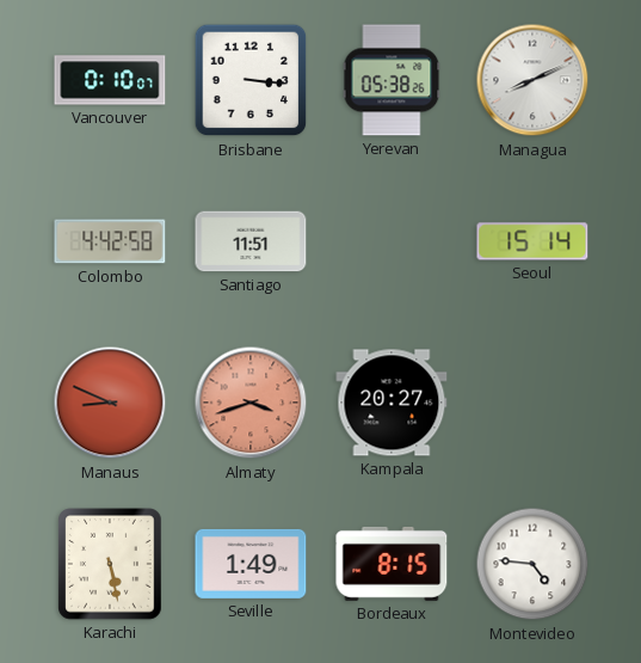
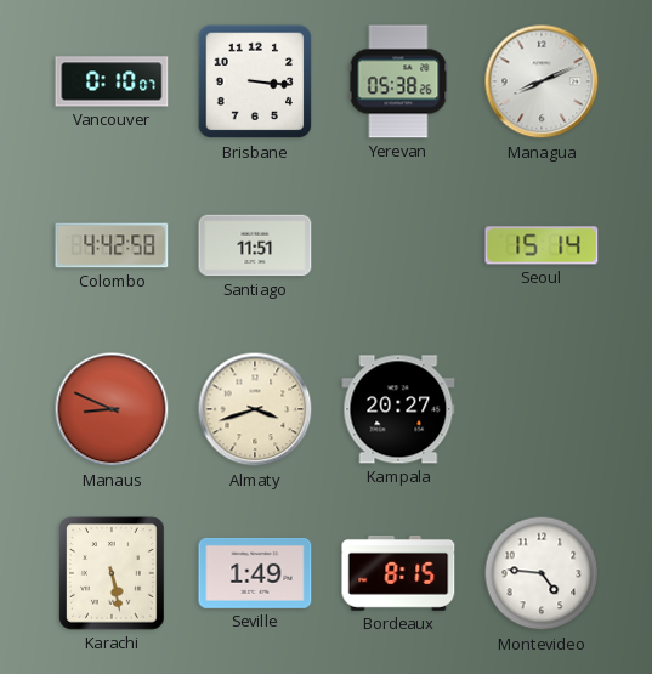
Almaty dial: salmon -> cream (255, 409)
